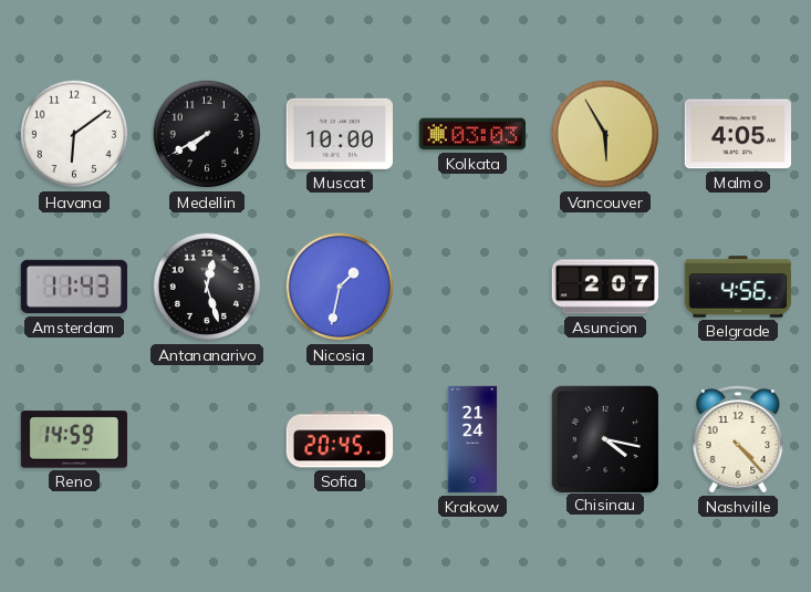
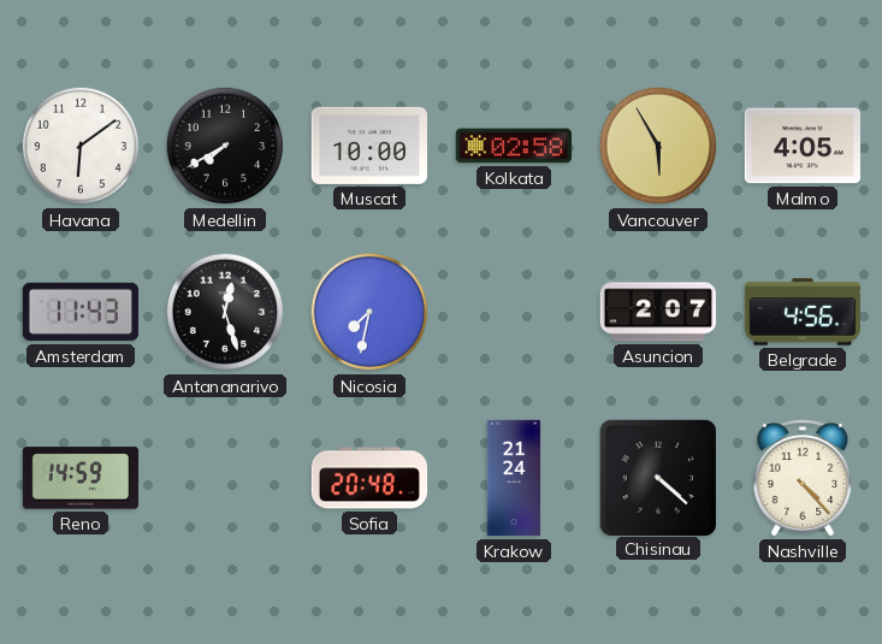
Kolkata: 03:03 -> 02:58 (514, 146)
Nicosia: 1:32 -> 7:32 (369, 312)
Sofia: 20:45 -> 20:48 (369, 478)
Chisinau: 4:17 -> 4:22 (657, 477)
